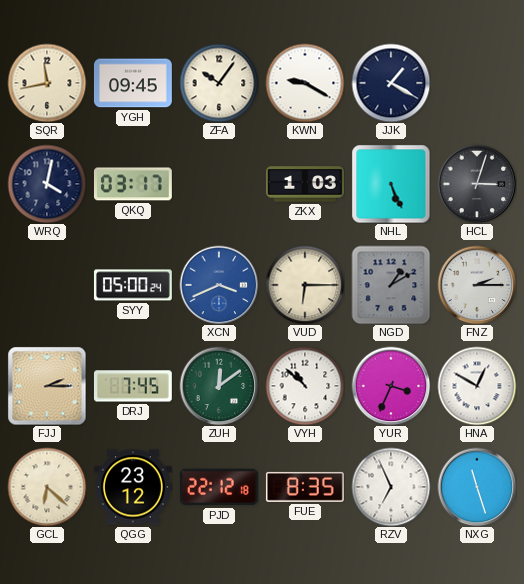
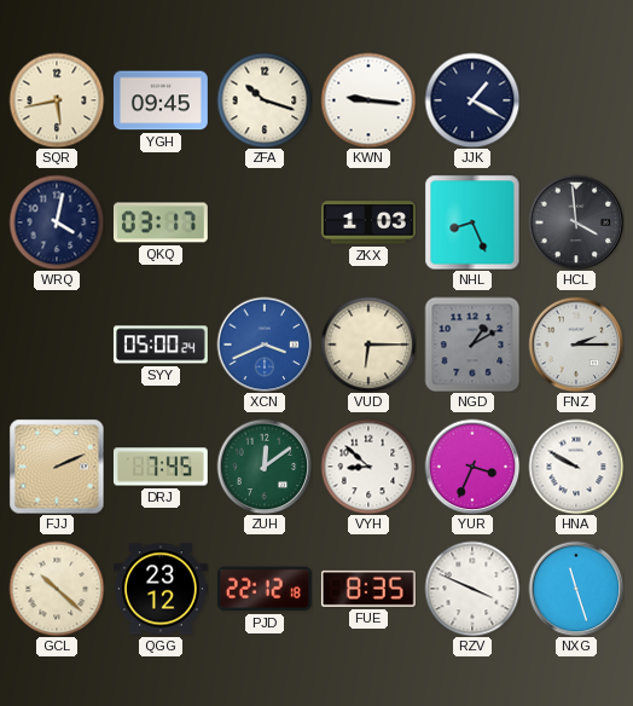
SQR: 11:43 -> 5:43 (57, 100)
ZFA: 10:06 -> 10:18 (265, 100)
KWN: 9:20 -> 9:16 (368, 100)
NHL: 5:26 -> 8:26 (472, 222)
HCL: 3:03 -> 3:59 (576, 222)
FJJ: 2:15 -> 2:11 (57, 467)
VYH: 10:52 -> 8:52 (368, 467)
HNA: 12:50 -> 9:50 (576, 467)
GCL: 6:22 -> 10:22 (57, 589)
RZV: 6:56 -> 3:49 (472, 589)
